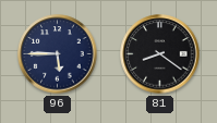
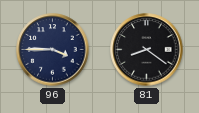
96: 5:45 -> 3:45 (53, 50)
